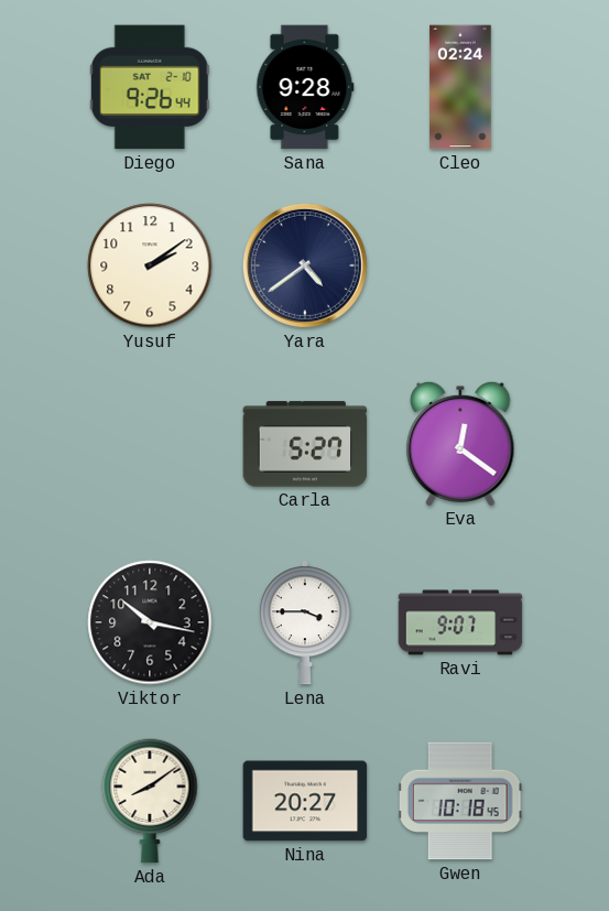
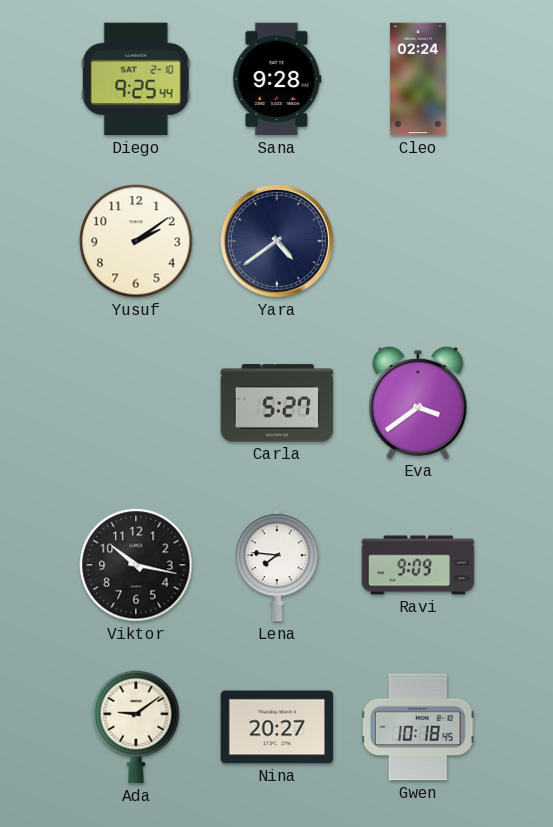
Diego: 9:26 -> 9:25 (136, 79)
Eva: 12:21 -> 3:39 (418, 402)
Lena: 3:45 -> 7:46 (277, 565)
Ravi: 9:07 -> 9:09 (418, 565)
Ada: 8:09 -> 9:09 (136, 727)
